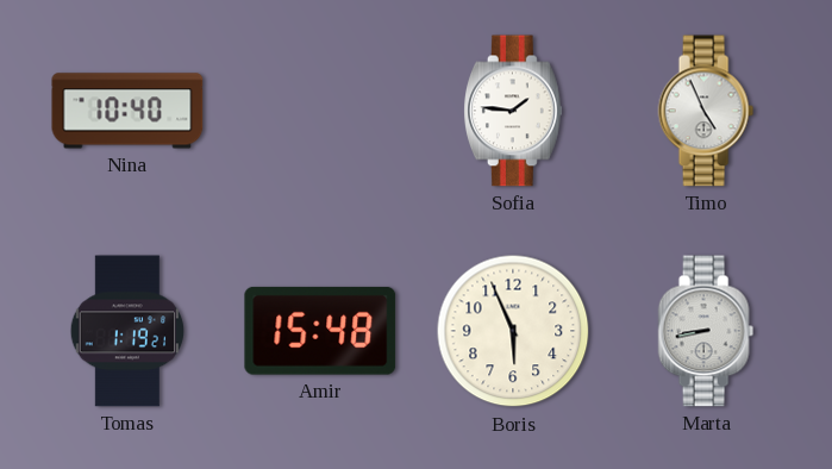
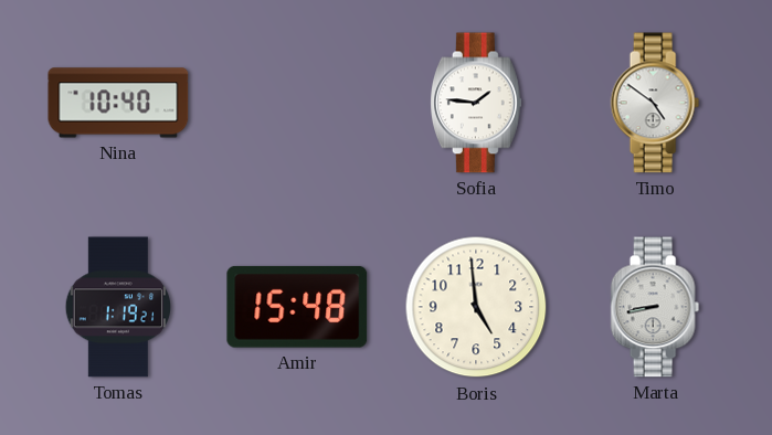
Timo: 4:56 -> 4:51 (655, 103)
Boris: 5:56 -> 4:59 (476, 307)
